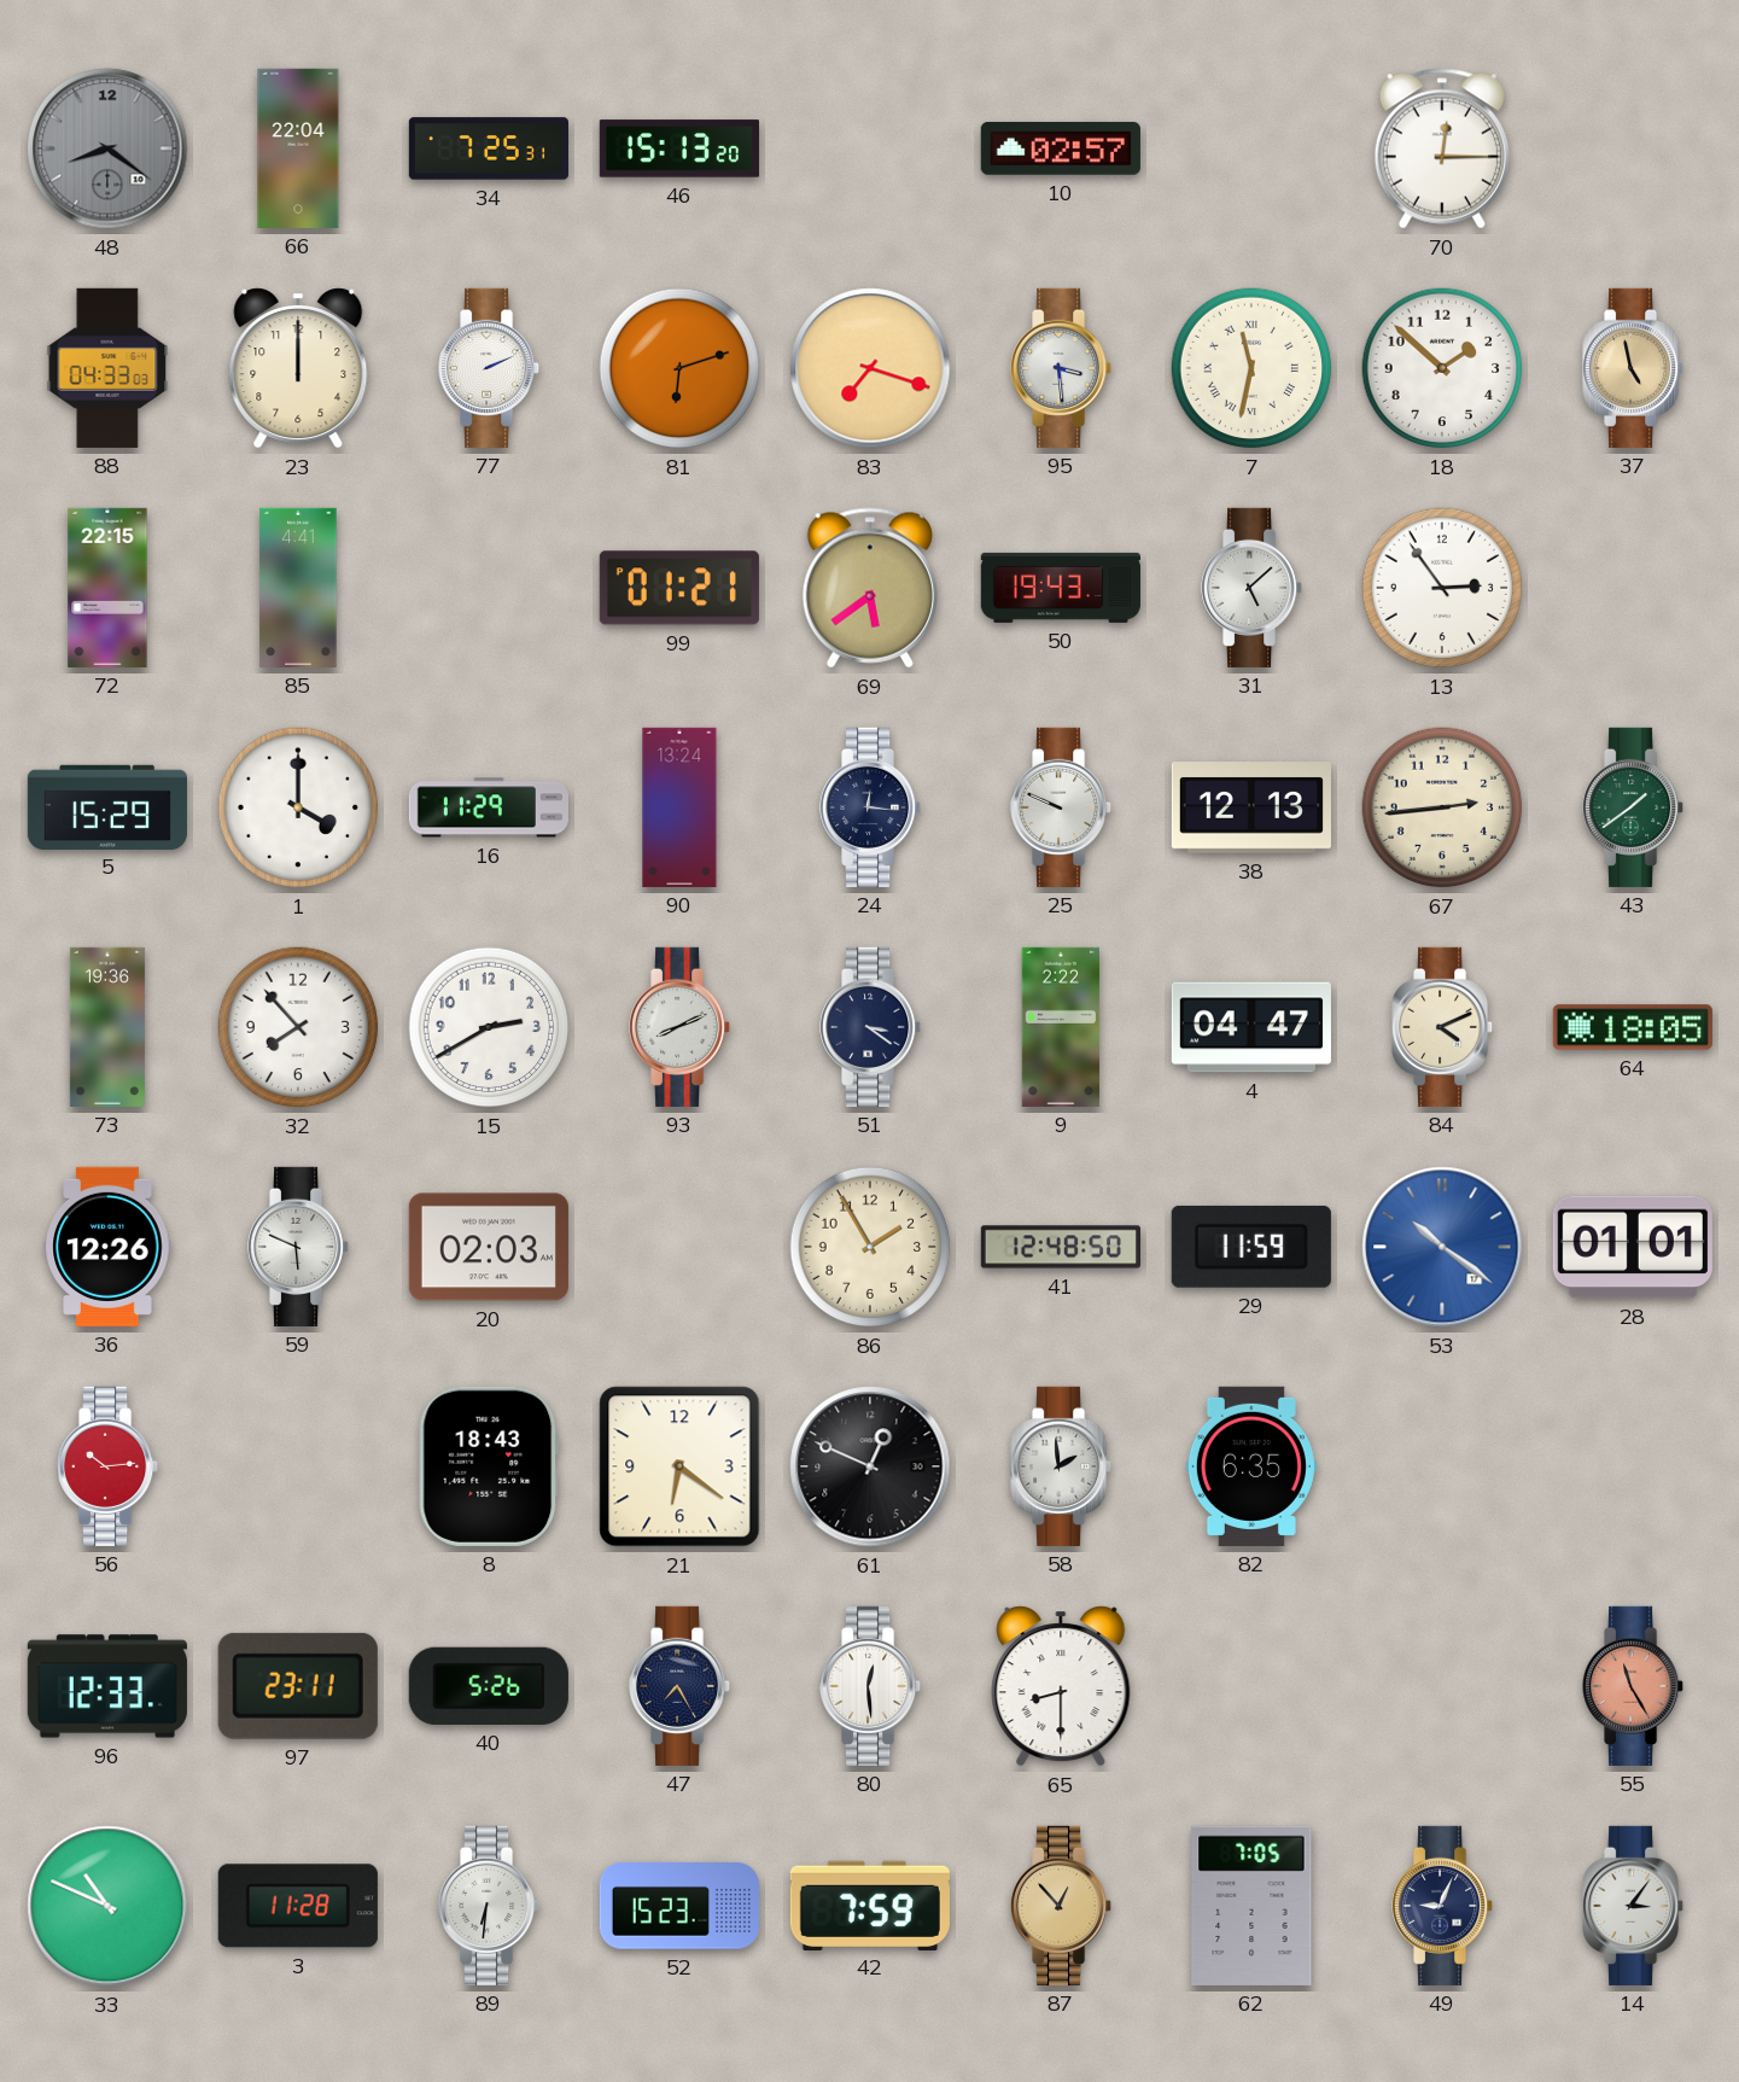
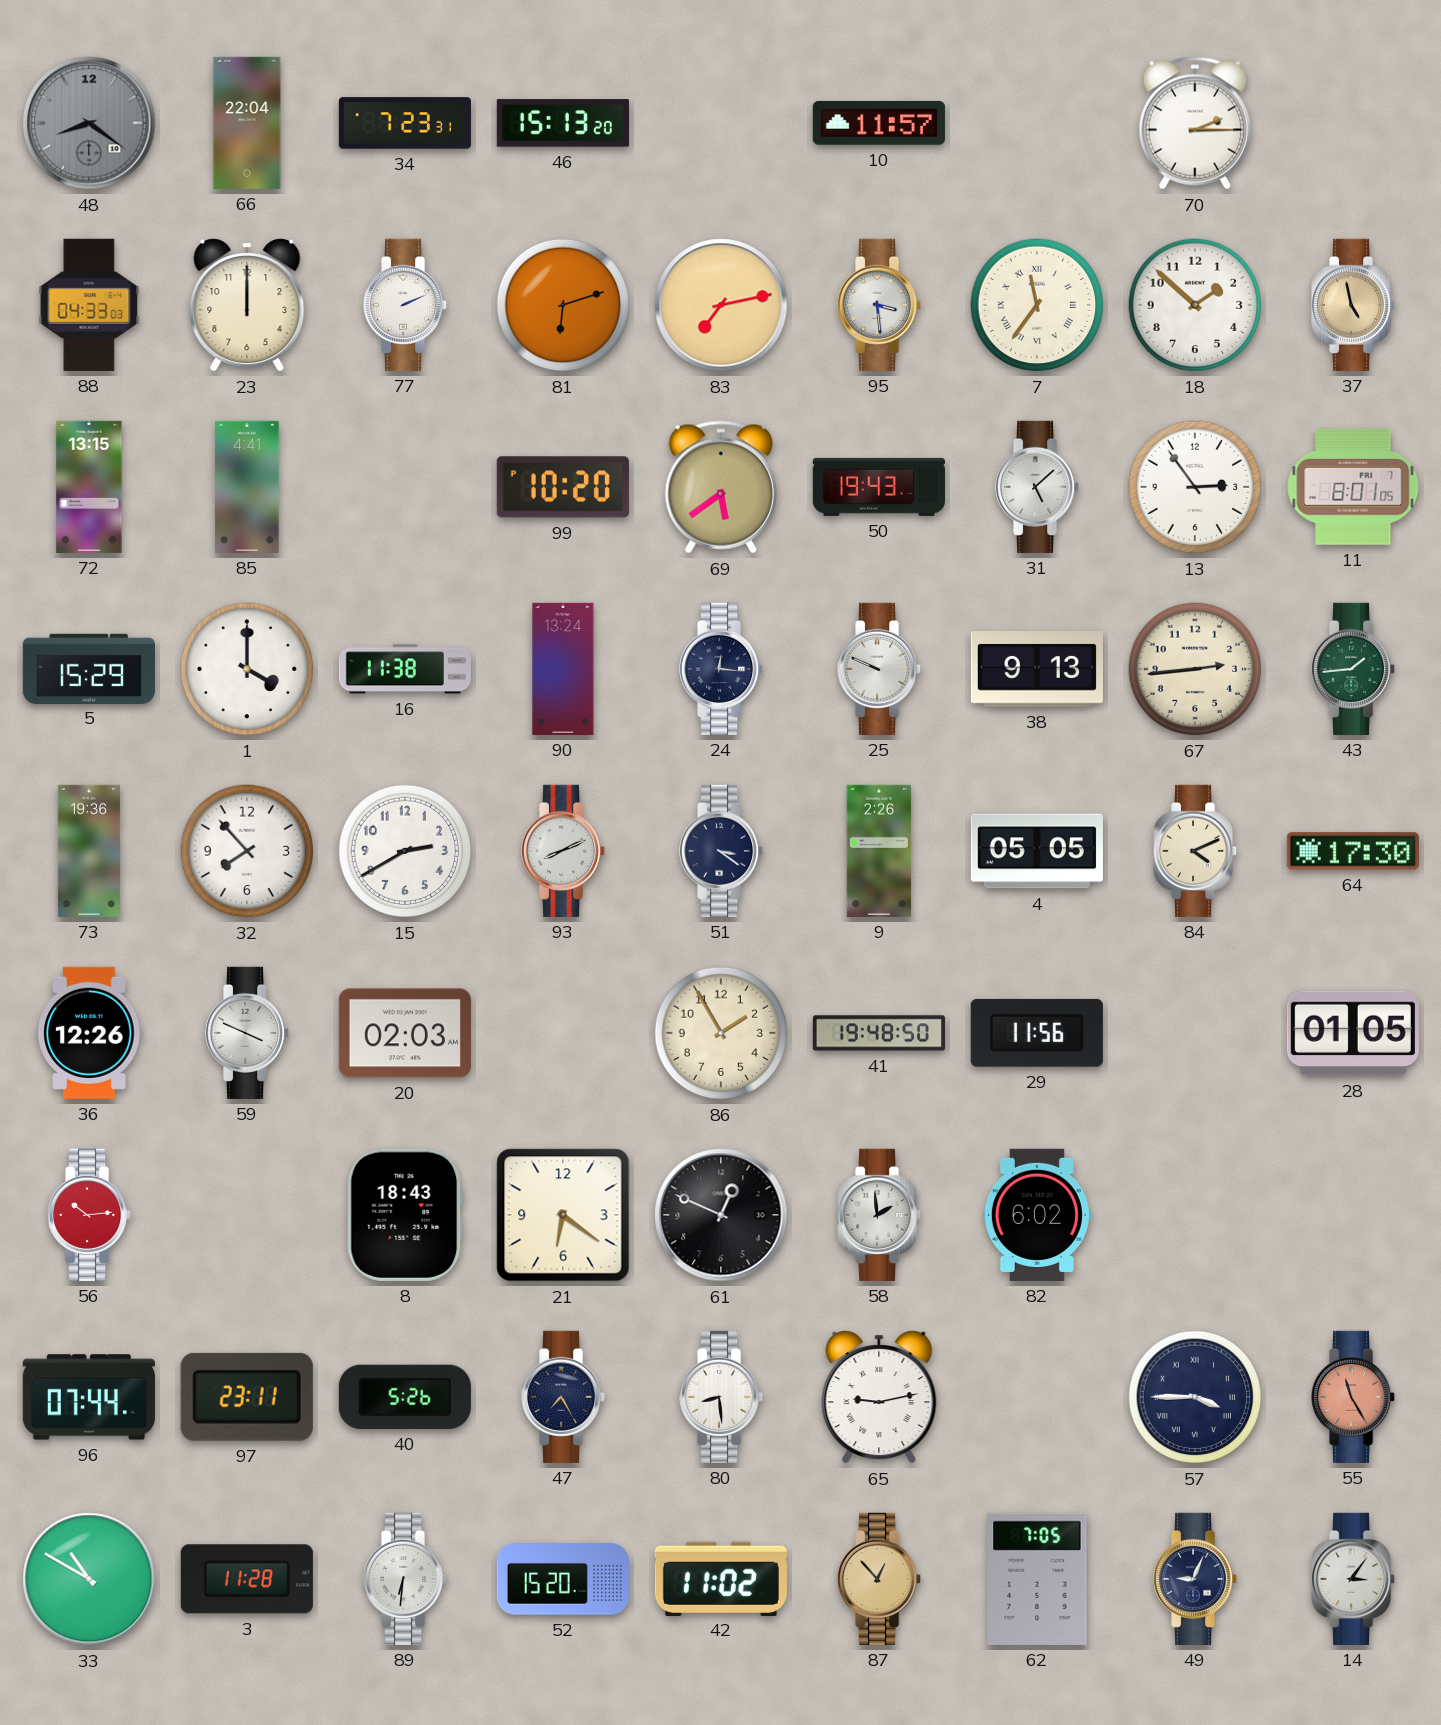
34: 7:25 -> 7:23 (405, 123)
10: 02:57 -> 11:57 (879, 123)
70: 12:15 -> 2:15 (1195, 123)
83: 7:18 -> 7:13 (721, 305)
7: 11:32 -> 11:36 (1037, 305)
72: 22:15 -> 13:15 (89, 487)
99: 01:21 -> 10:20 (563, 487)
11: none -> 8:01 (1353, 487)
16: 11:29 -> 11:38 (405, 669)
38: 12:13 -> 9:13 (1037, 669)
43: 1:39 -> 1:44 (1354, 669)
9: 2:22 -> 2:26 (879, 851)
4: 04:47 -> 05:05 (1037, 851)
64: 18:05 -> 17:30 (1353, 851)
59: 5:49 -> 3:49 (248, 1033)
41: 12:48 -> 19:48 (878, 1033)
29: 11:59 -> 11:56 (1037, 1033)
53: 10:21 -> none (1442, 1247)
28: 01:01 -> 01:05 (1353, 1033)
82: 6:35 -> 6:02 (1037, 1215)
96: 12:33 -> 07:44 (89, 1397)
80: 12:29 -> 8:29 (722, 1397)
65: 8:30 -> 9:13 (879, 1397)
57: none -> 3:45 (1195, 1397)
33: 10:49 -> 10:50 (89, 1579)
52: 15:23 -> 15:20 (563, 1579)
42: 7:59 -> 11:02 (721, 1578)
